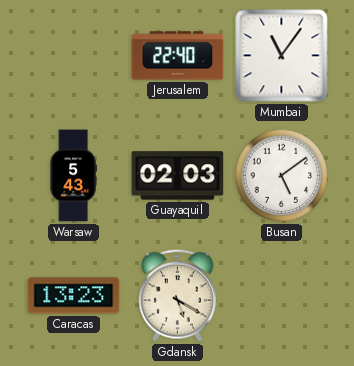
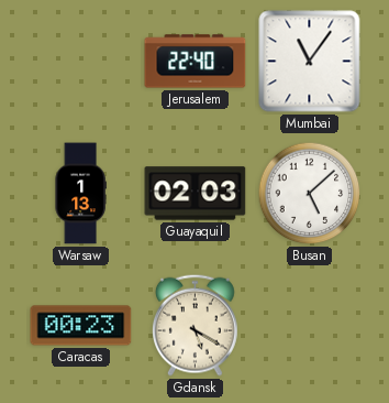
Warsaw: 5:43 -> 1:13 (80, 194)
Busan: 5:09 -> 5:08 (310, 194)
Caracas: 13:23 -> 00:23 (81, 326)
